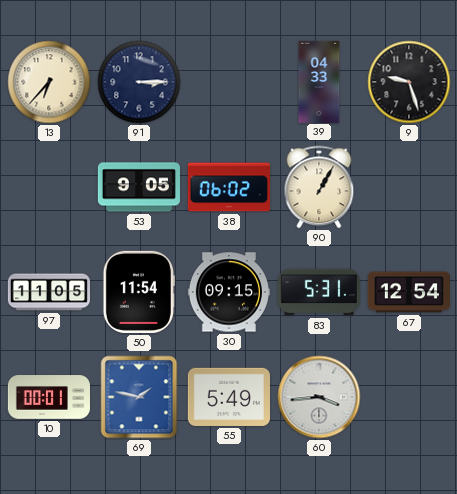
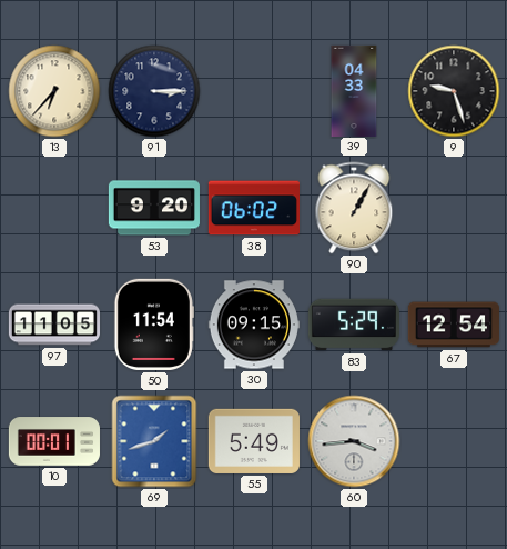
53: 9:05 -> 9:20 (154, 208)
83: 5:31 -> 5:29 (354, 325)
69: 1:47 -> 1:42 (154, 441)
